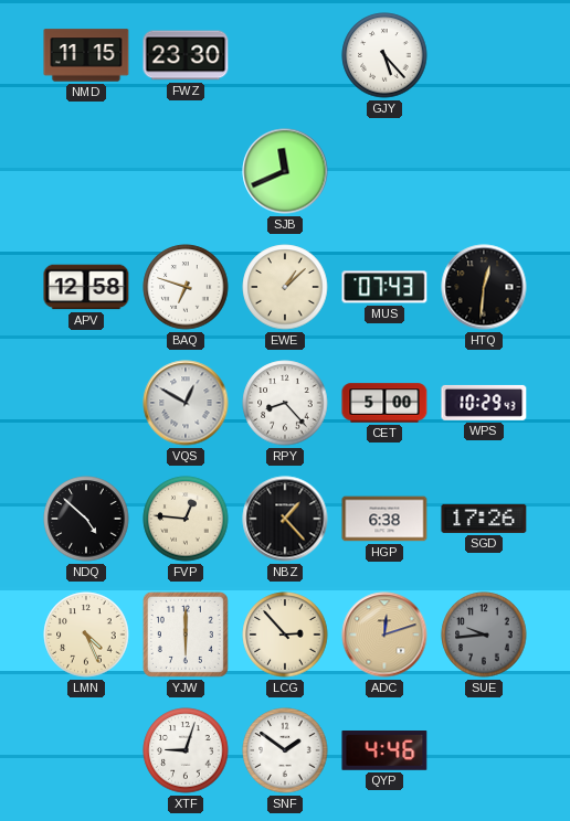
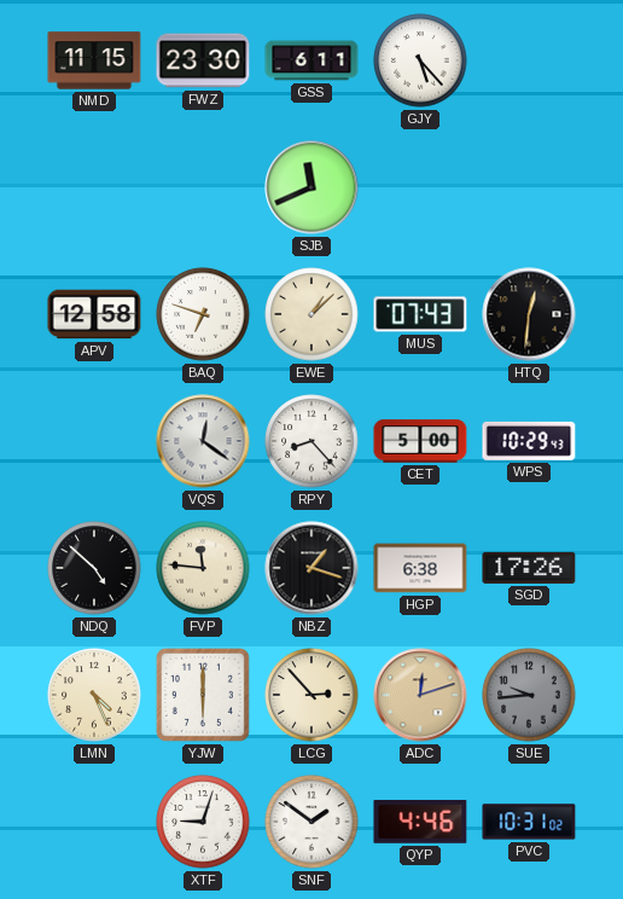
GSS: none -> 6:11 (311, 60)
VQS: 12:50 -> 12:21 (203, 441)
FVP: 12:46 -> 11:46 (203, 568)
NBZ: 1:23 -> 1:18 (311, 568)
PVC: none -> 10:31 (529, 822)
